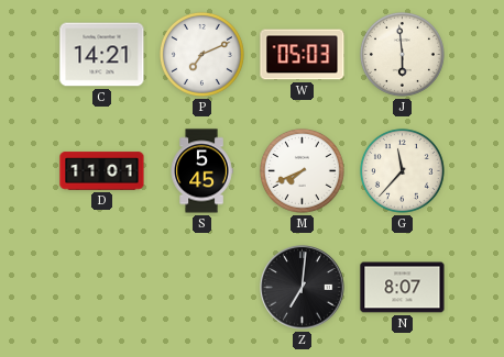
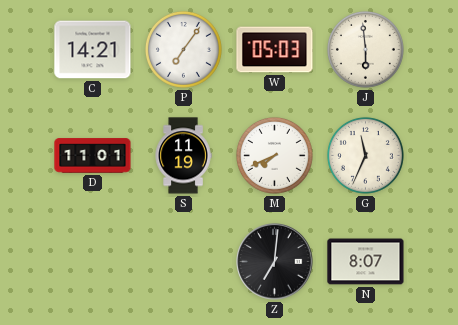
P: 7:11 -> 7:06 (183, 49)
S: 5:45 -> 11:19 (183, 156)
G: 11:37 -> 11:34 (365, 155)
